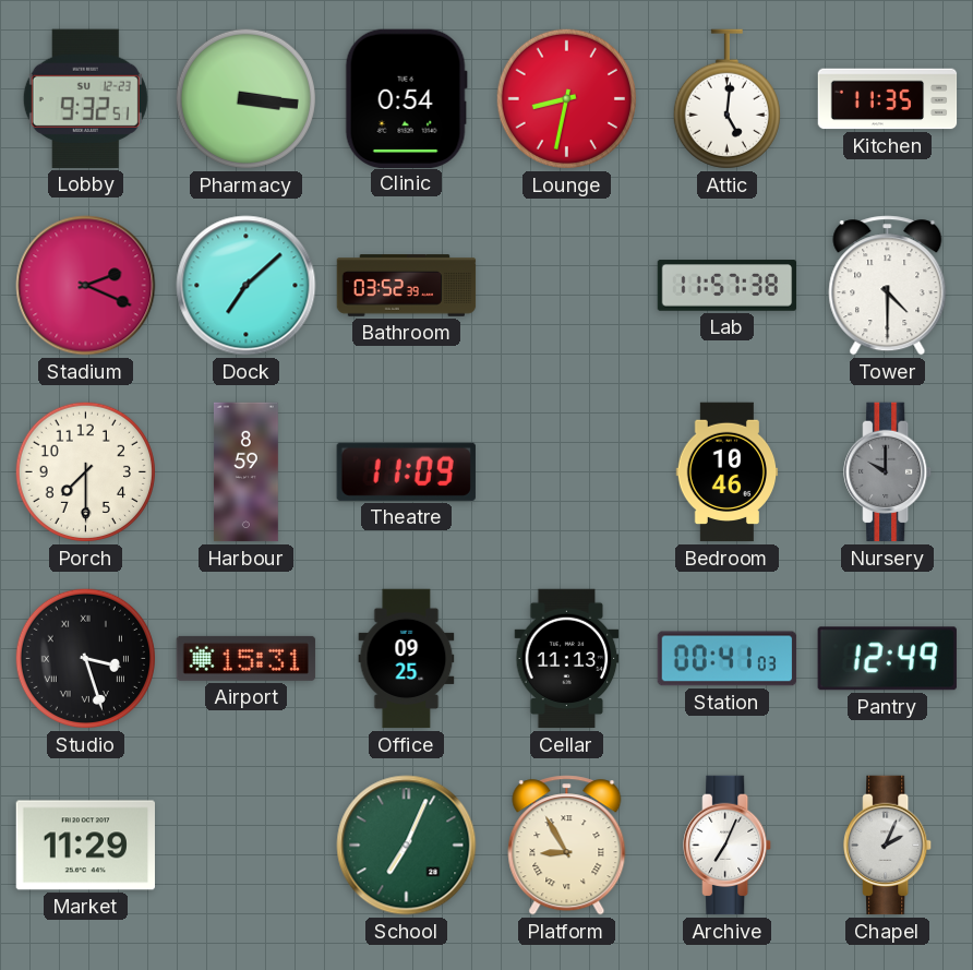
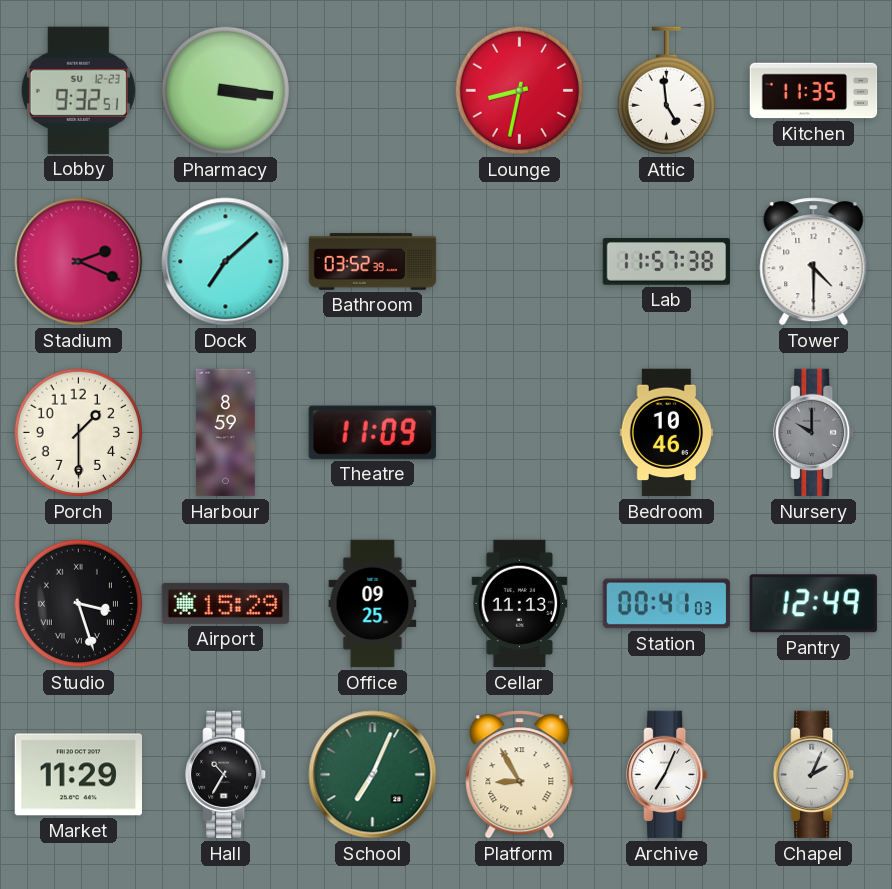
Clinic: 0:54 -> none (406, 98)
Attic: 5:01 -> 4:59 (666, 91)
Porch: 7:30 -> 1:30 (78, 432)
Airport: 15:31 -> 15:29 (226, 603)
Hall: none -> 10:35 (226, 775)
